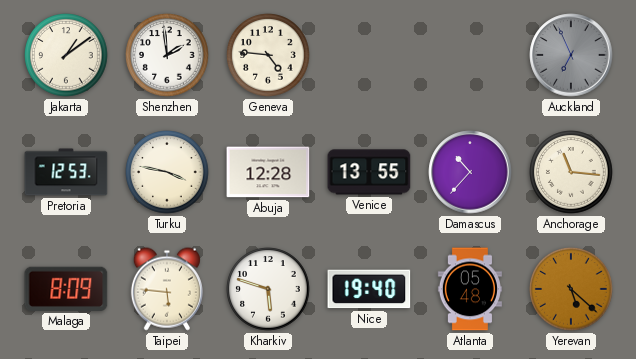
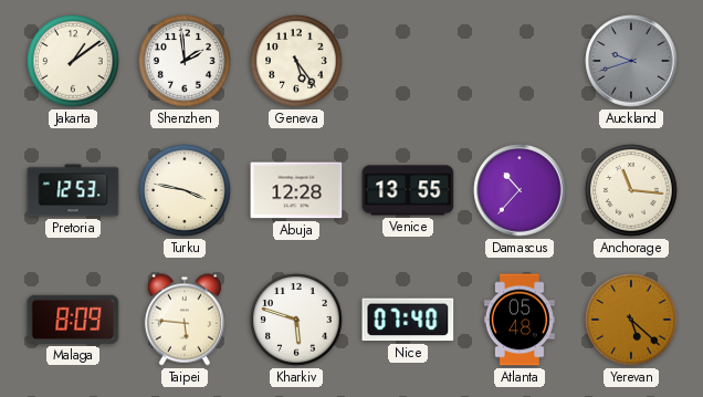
Geneva: 4:46 -> 5:24 (296, 61)
Auckland: 6:56 -> 9:42 (631, 61)
Nice: 19:40 -> 07:40 (408, 320)
